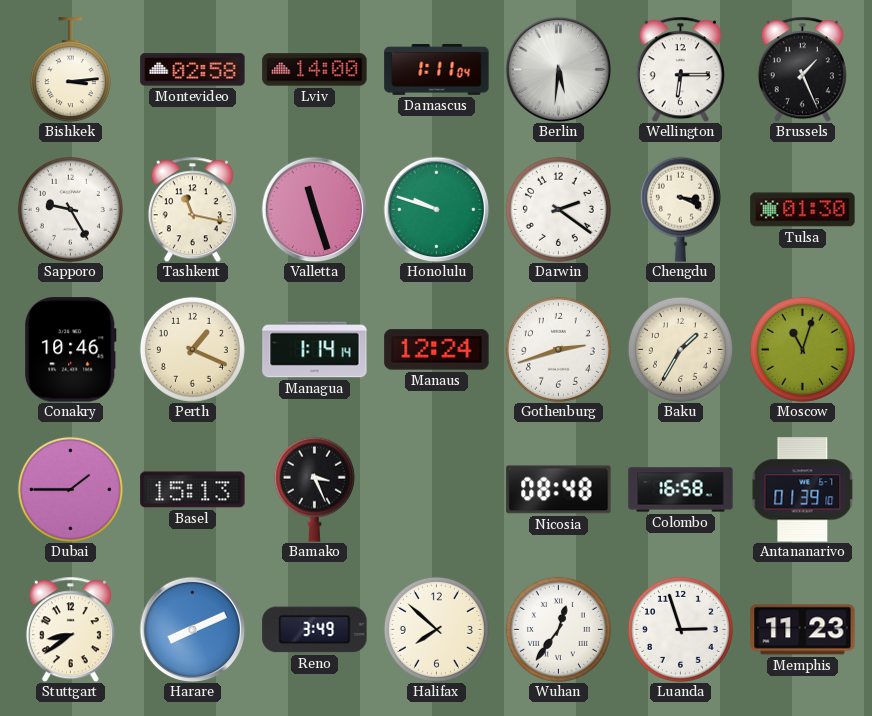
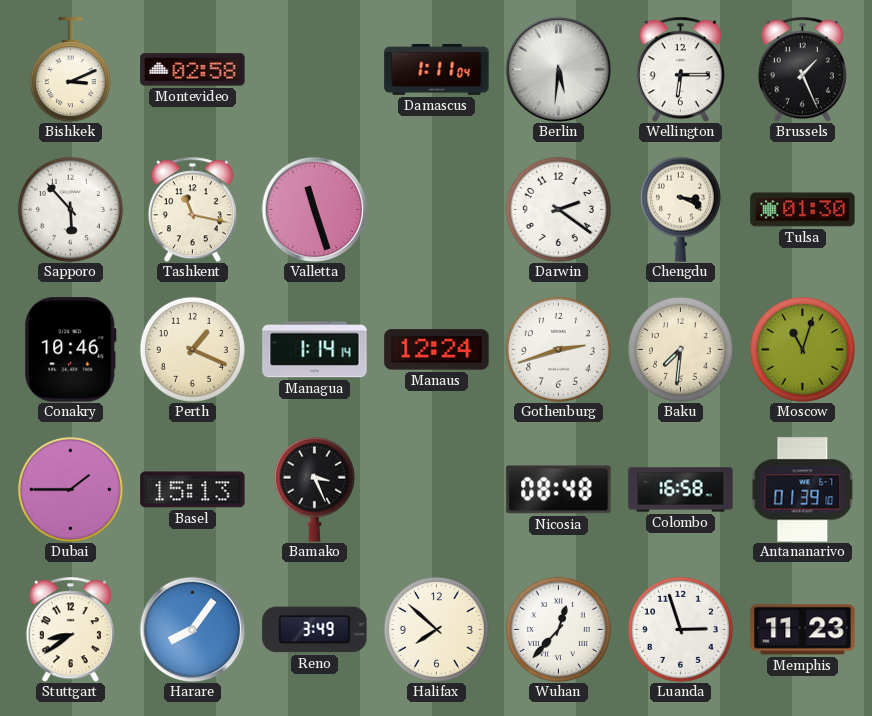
Bishkek: 3:14 -> 3:11 (70, 70)
Lviv: 14:00 -> none (315, 70)
Sapporo: 9:25 -> 5:53 (70, 209)
Honolulu: 9:48 -> none (436, 209)
Baku: 1:35 -> 7:31 (680, 349)
Harare: 8:11 -> 8:06 (192, 629)
Wuhan: 12:36 -> 12:37 (558, 629)
